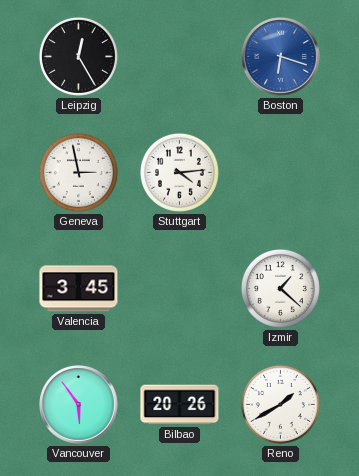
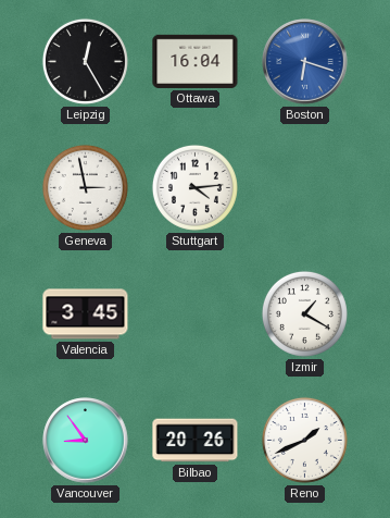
Ottawa: none -> 16:04 (196, 61)
Izmir: 1:22 -> 1:20 (304, 313)
Vancouver: 5:54 -> 8:54 (86, 441)
Reno: 1:40 -> 1:41 (304, 440)
